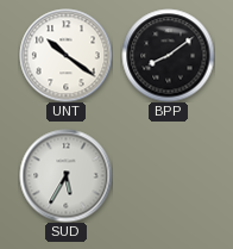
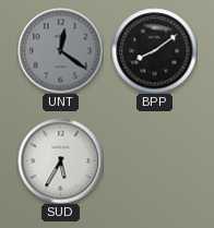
UNT: 10:21 -> 12:21 (60, 50)
UNT dial: white -> grey (60, 50)
